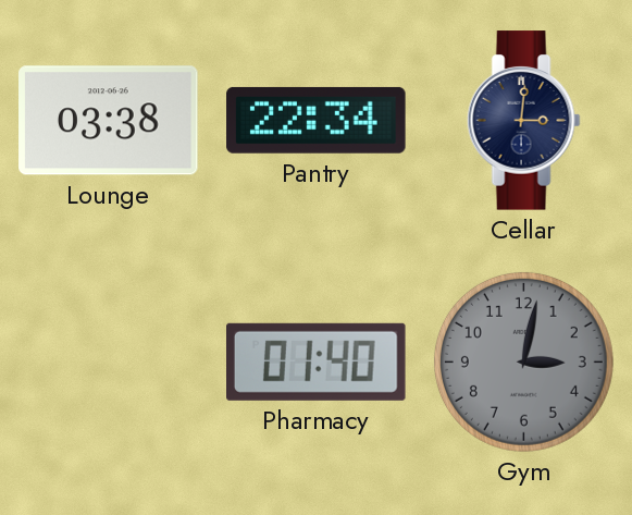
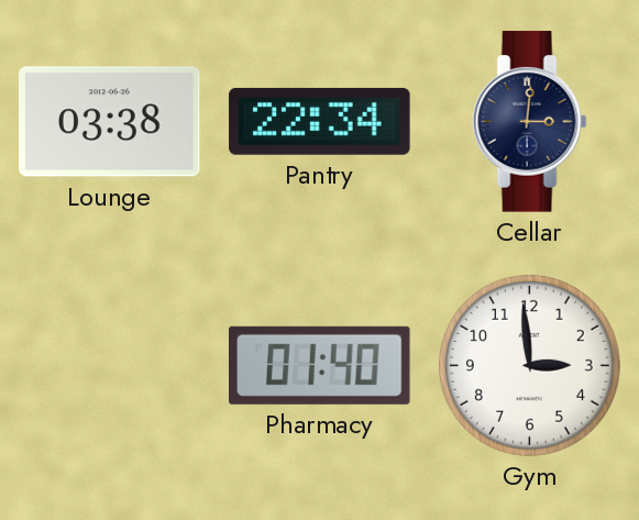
Gym: 3:02 -> 2:59 (529, 365)
Gym dial: grey -> white (529, 365)
